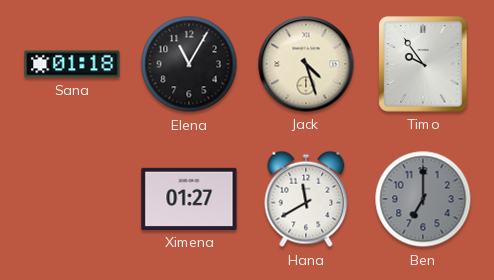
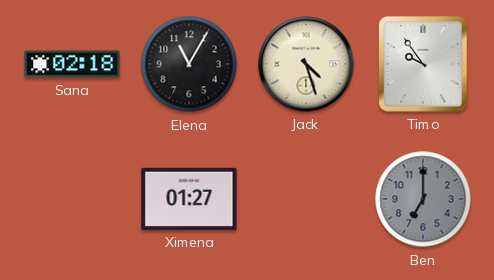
Sana: 01:18 -> 02:18 (72, 64)
Hana: 11:40 -> none (306, 199)
